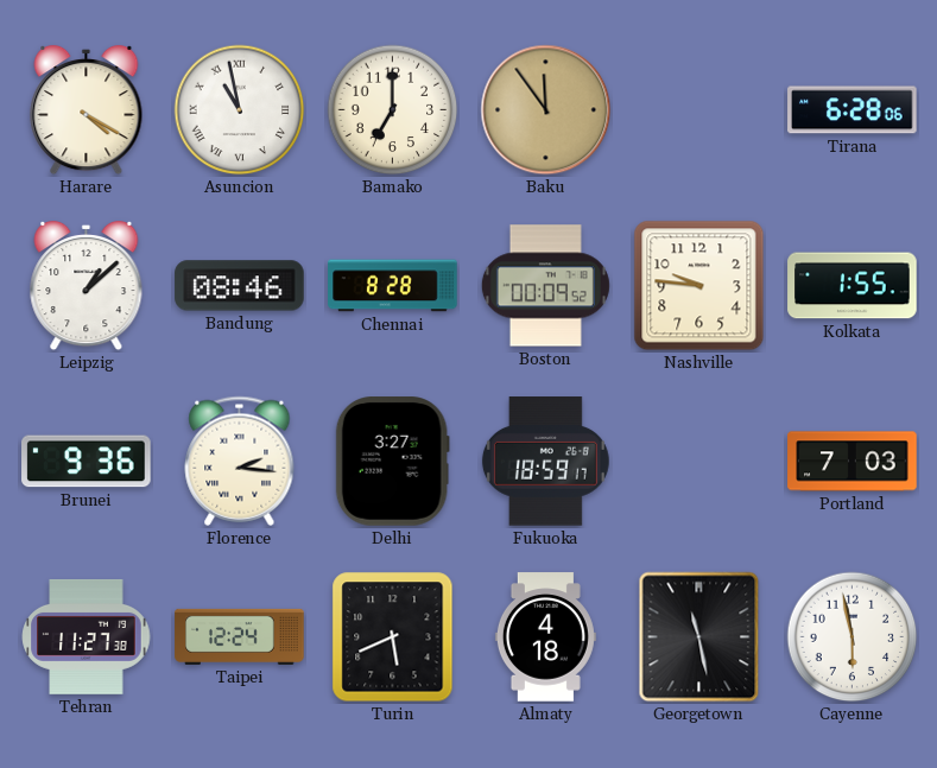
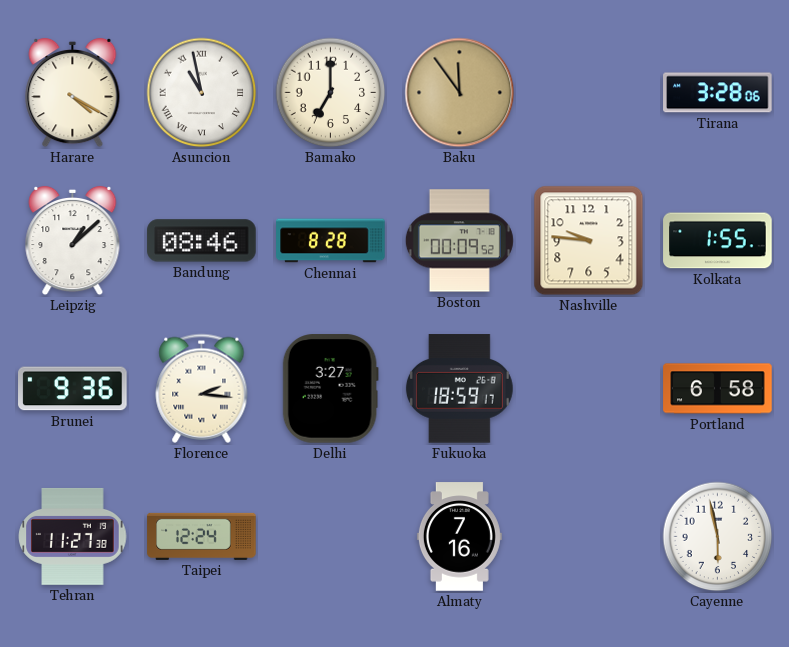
Tirana: 6:28 -> 3:28 (718, 93)
Portland: 7:03 -> 6:58 (718, 389)
Turin: 5:41 -> none (393, 637)
Almaty: 4:18 -> 7:16 (459, 537)
Georgetown: 11:28 -> none (699, 637)
